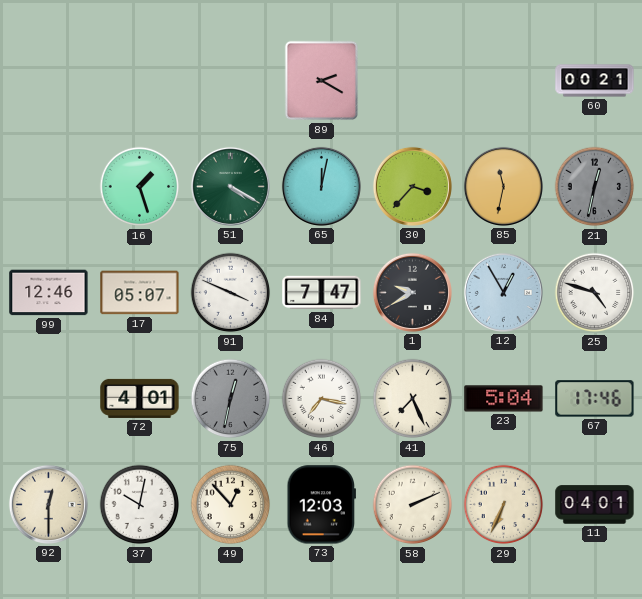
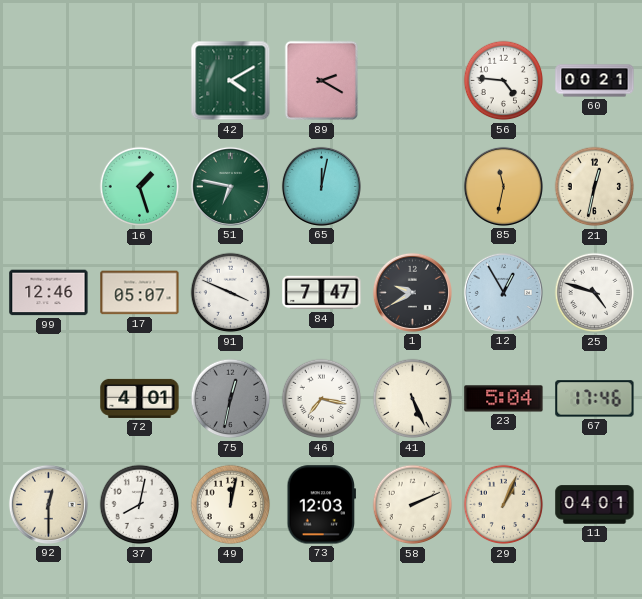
42: none -> 4:10 (231, 81)
56: none -> 4:46 (504, 81)
51: 4:20 -> 6:47 (230, 186)
30: 3:37 -> none (412, 186)
21 dial: grey -> cream (595, 187)
41: 7:26 -> 5:26 (413, 399)
37: 10:02 -> 8:02 (140, 505)
49: 12:53 -> 12:02 (231, 505)
29: 6:34 -> 1:04 (504, 505)
